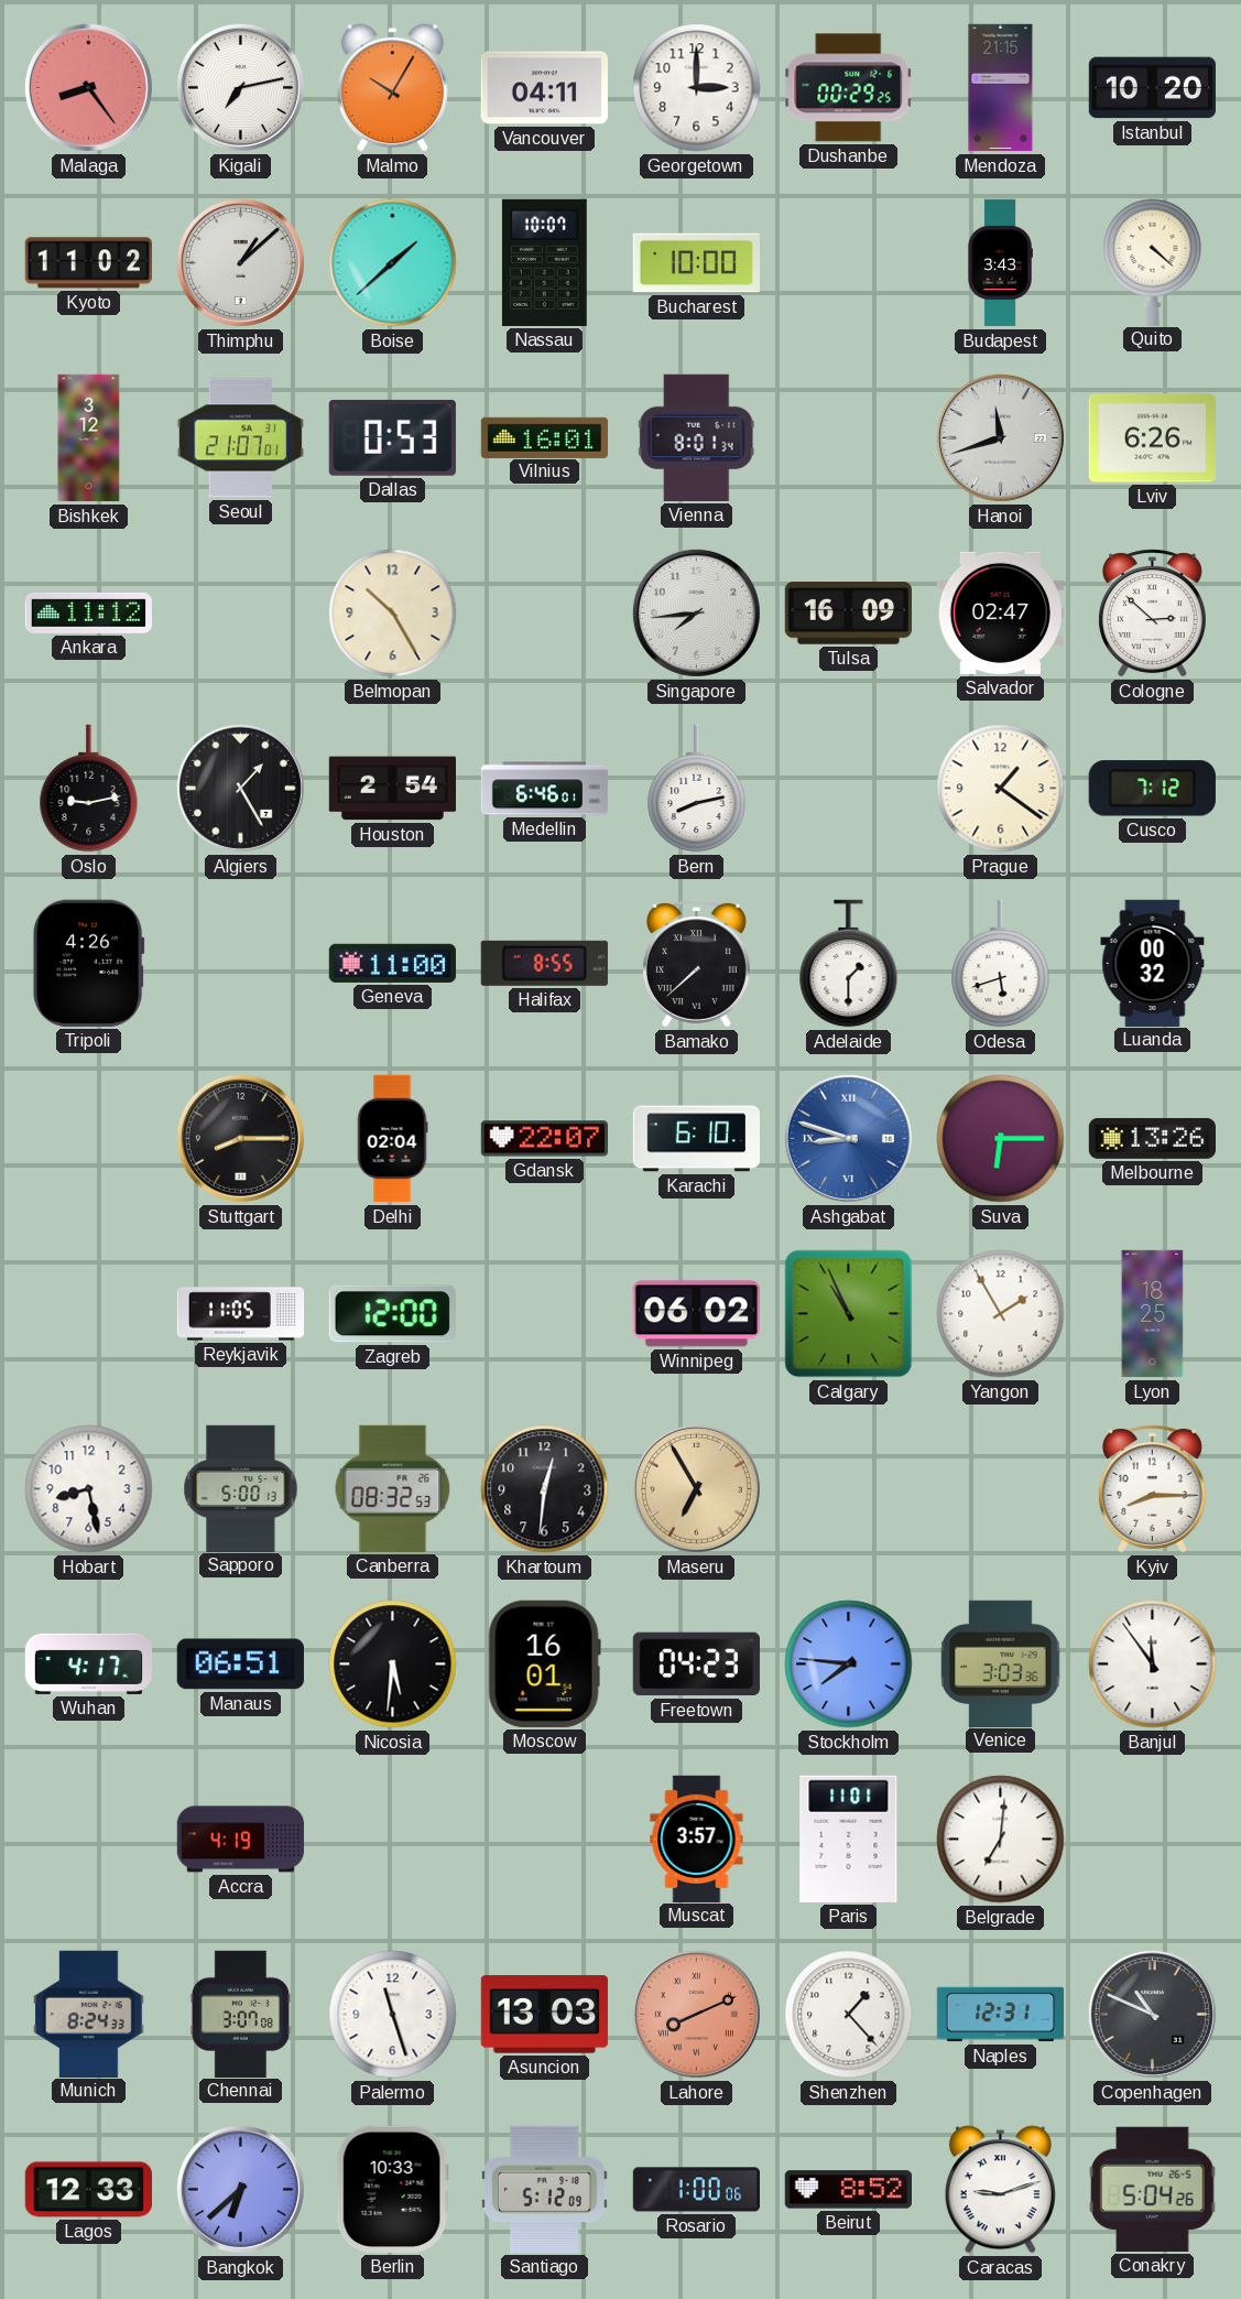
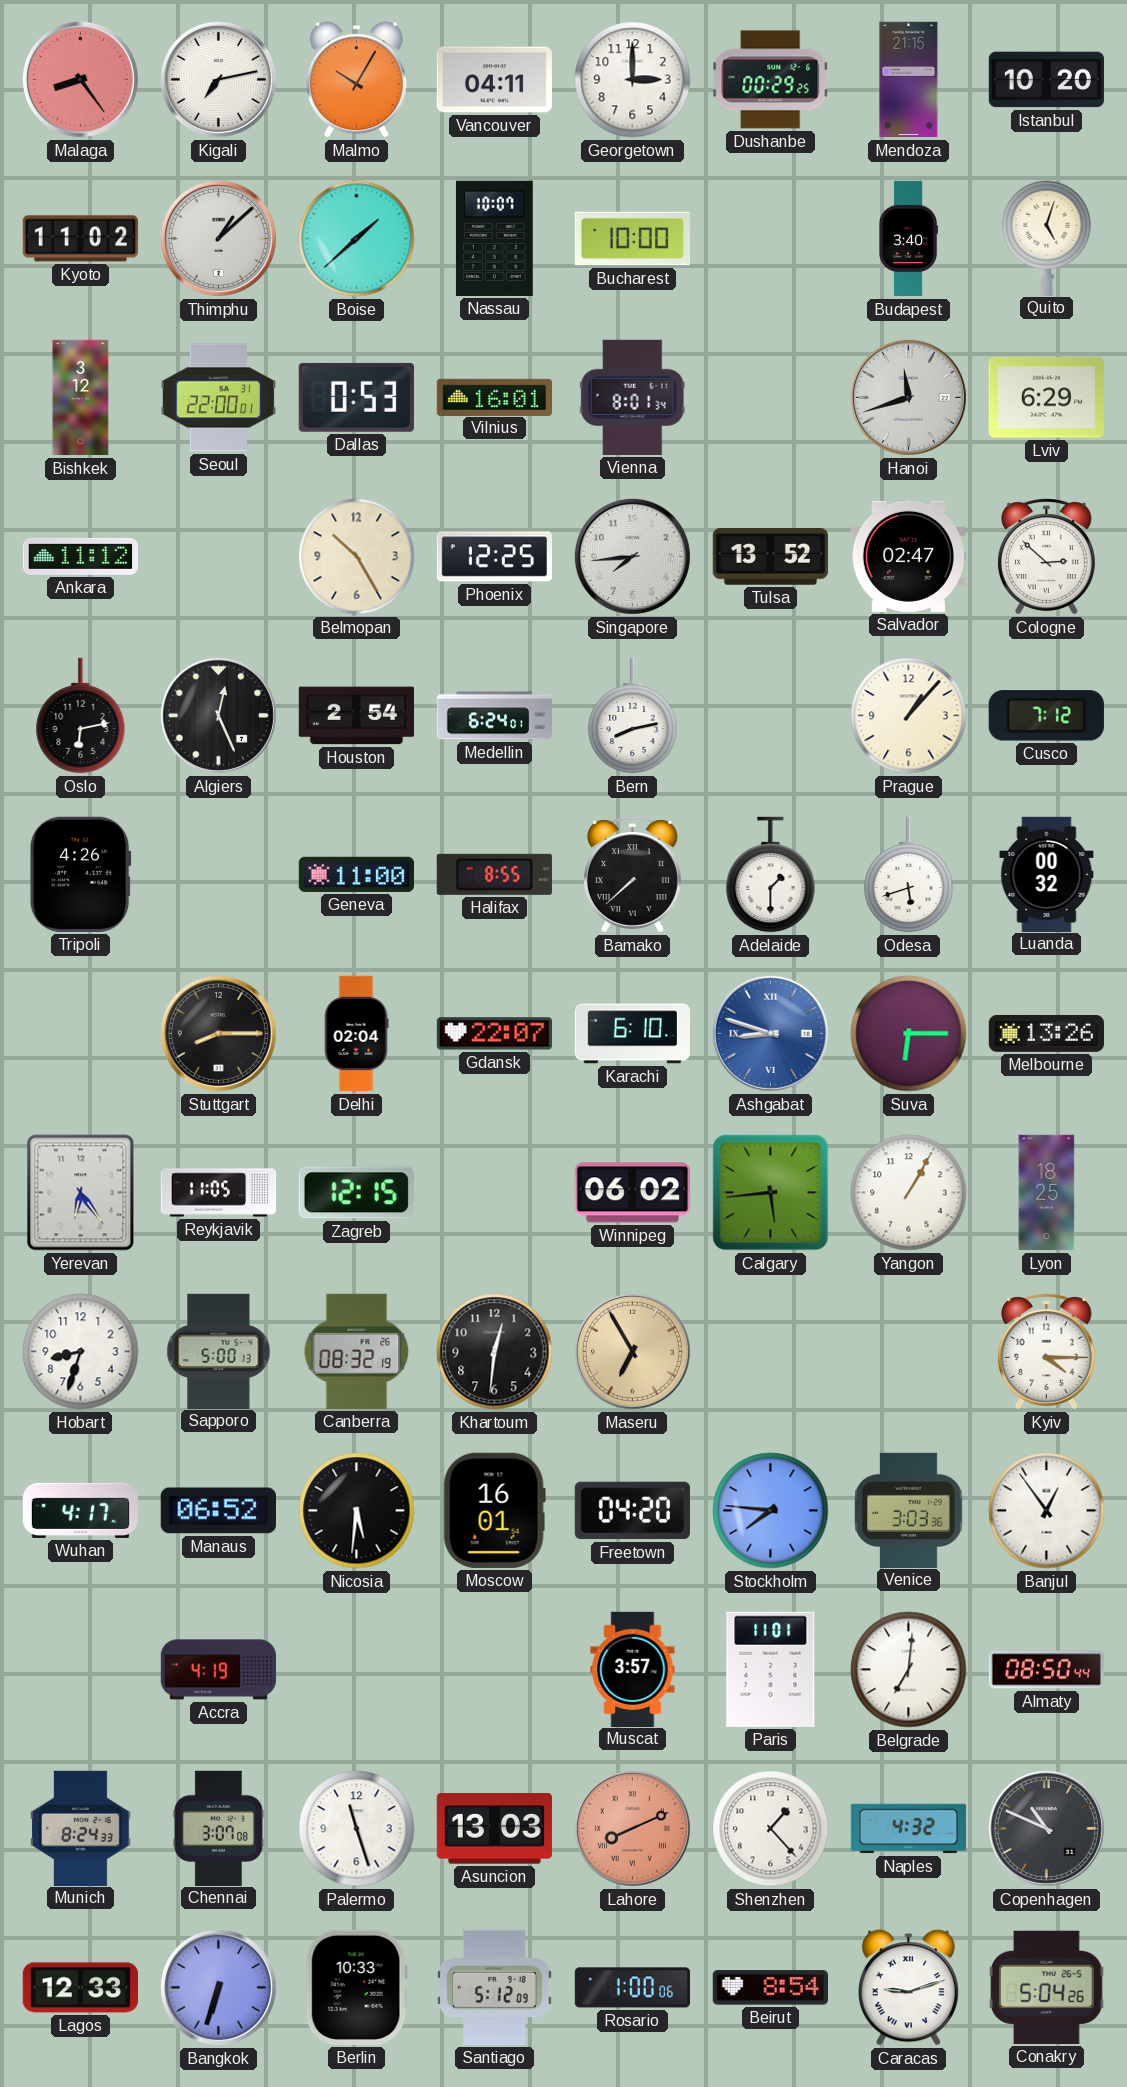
Budapest: 3:43 -> 3:40 (908, 239)
Quito: 4:22 -> 5:03 (1047, 238)
Seoul: 21:07 -> 22:00 (218, 398)
Lviv: 6:26 -> 6:29 (1046, 398)
Phoenix: none -> 12:25 (494, 557)
Tulsa: 16:09 -> 13:52 (770, 557)
Oslo: 9:13 -> 6:13 (81, 716)
Algiers: 1:25 -> 12:26 (218, 715)
Medellin: 6:46 -> 6:24 (495, 716)
Prague: 1:21 -> 1:07 (909, 716)
Yerevan: none -> 6:24 (81, 1193)
Zagreb: 12:00 -> 12:15 (356, 1193)
Calgary: 10:56 -> 5:44 (771, 1193)
Yangon: 1:55 -> 1:05 (909, 1193)
Hobart: 8:28 -> 8:33 (81, 1352)
Canberra: 08:32:53 -> 08:32:19 (357, 1351)
Kyiv: 8:15 -> 4:15 (1046, 1352)
Manaus: 06:51 -> 06:52 (218, 1511)
Freetown: 04:23 -> 04:20 (632, 1511)
Banjul: 11:54 -> 12:54 (1047, 1511)
Almaty: none -> 08:50 (1046, 1670)
Naples: 12:31 -> 4:32 (909, 1829)
Bangkok: 6:38 -> 6:33 (218, 1987)
Beirut: 8:52 -> 8:54 (770, 1988)
